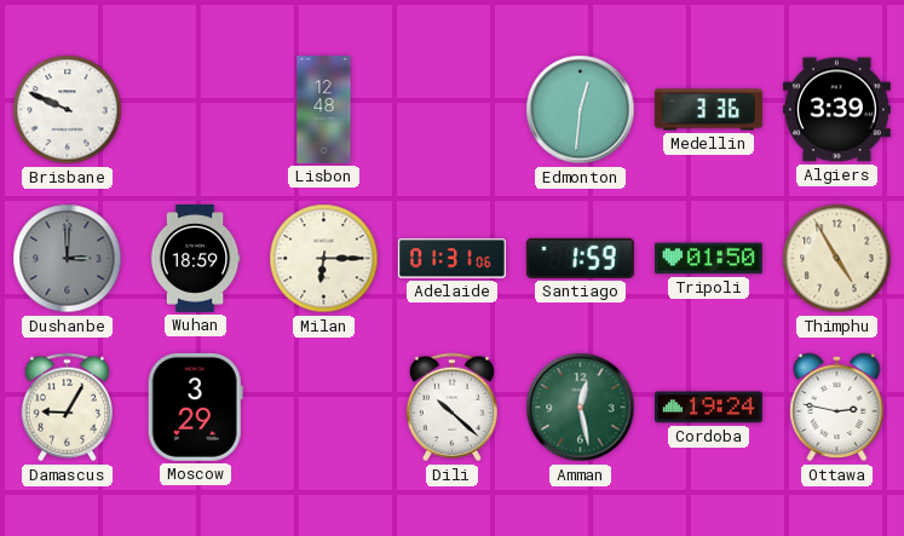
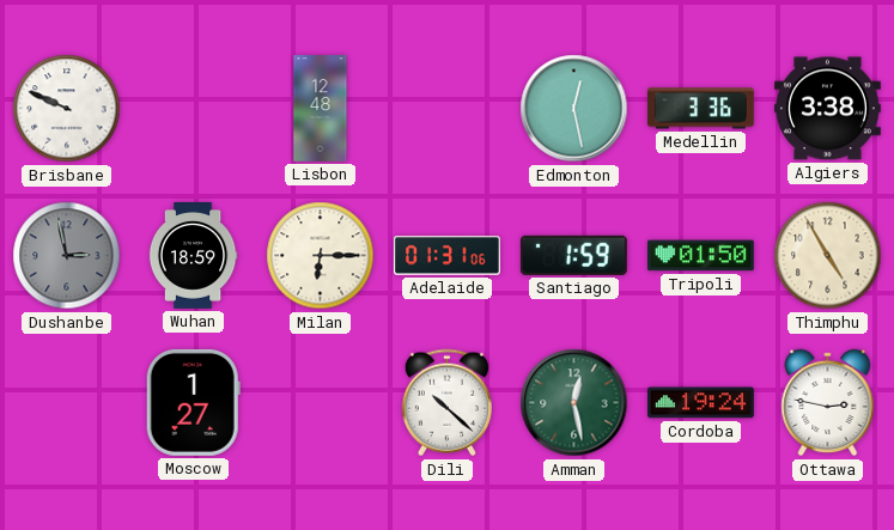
Edmonton: 12:31 -> 12:28 (574, 109)
Algiers: 3:39 -> 3:38 (827, 109)
Dushanbe: 3:00 -> 2:58 (67, 256)
Damascus: 9:05 -> none (67, 408)
Moscow: 3:29 -> 1:27 (193, 402)
